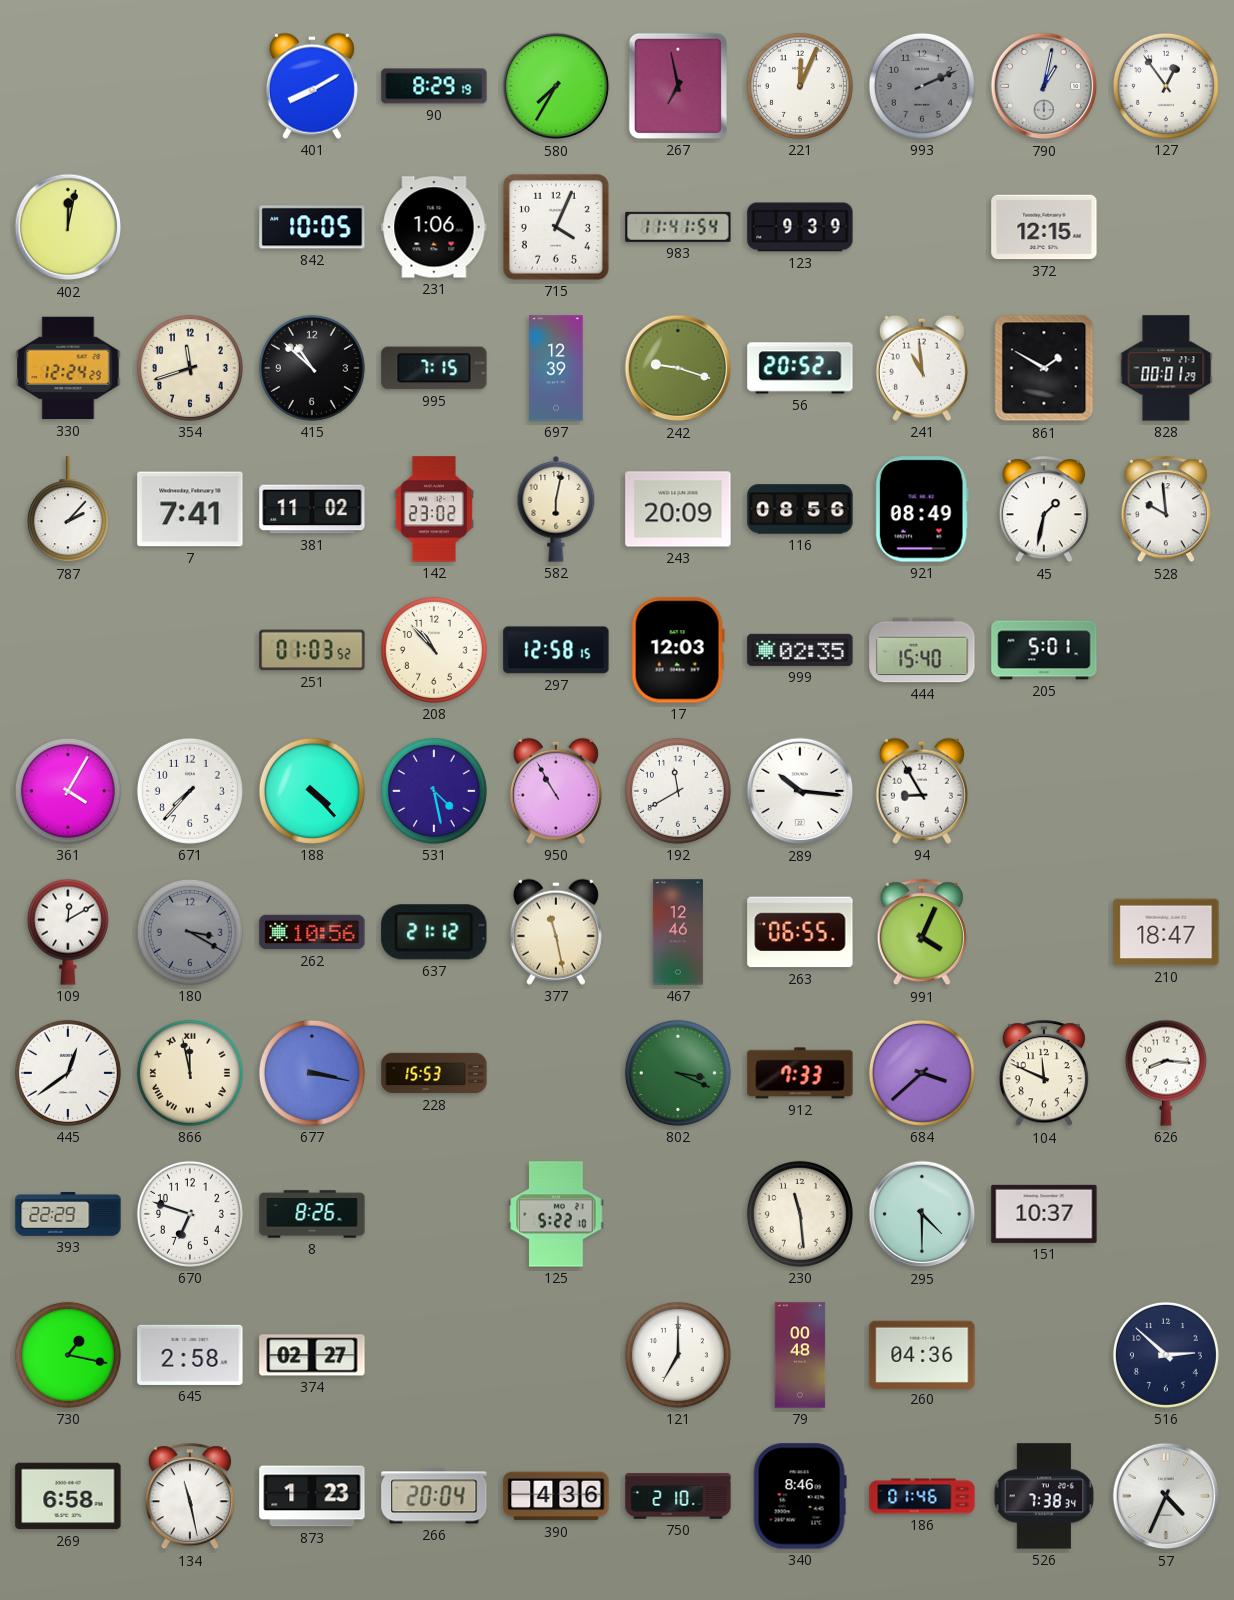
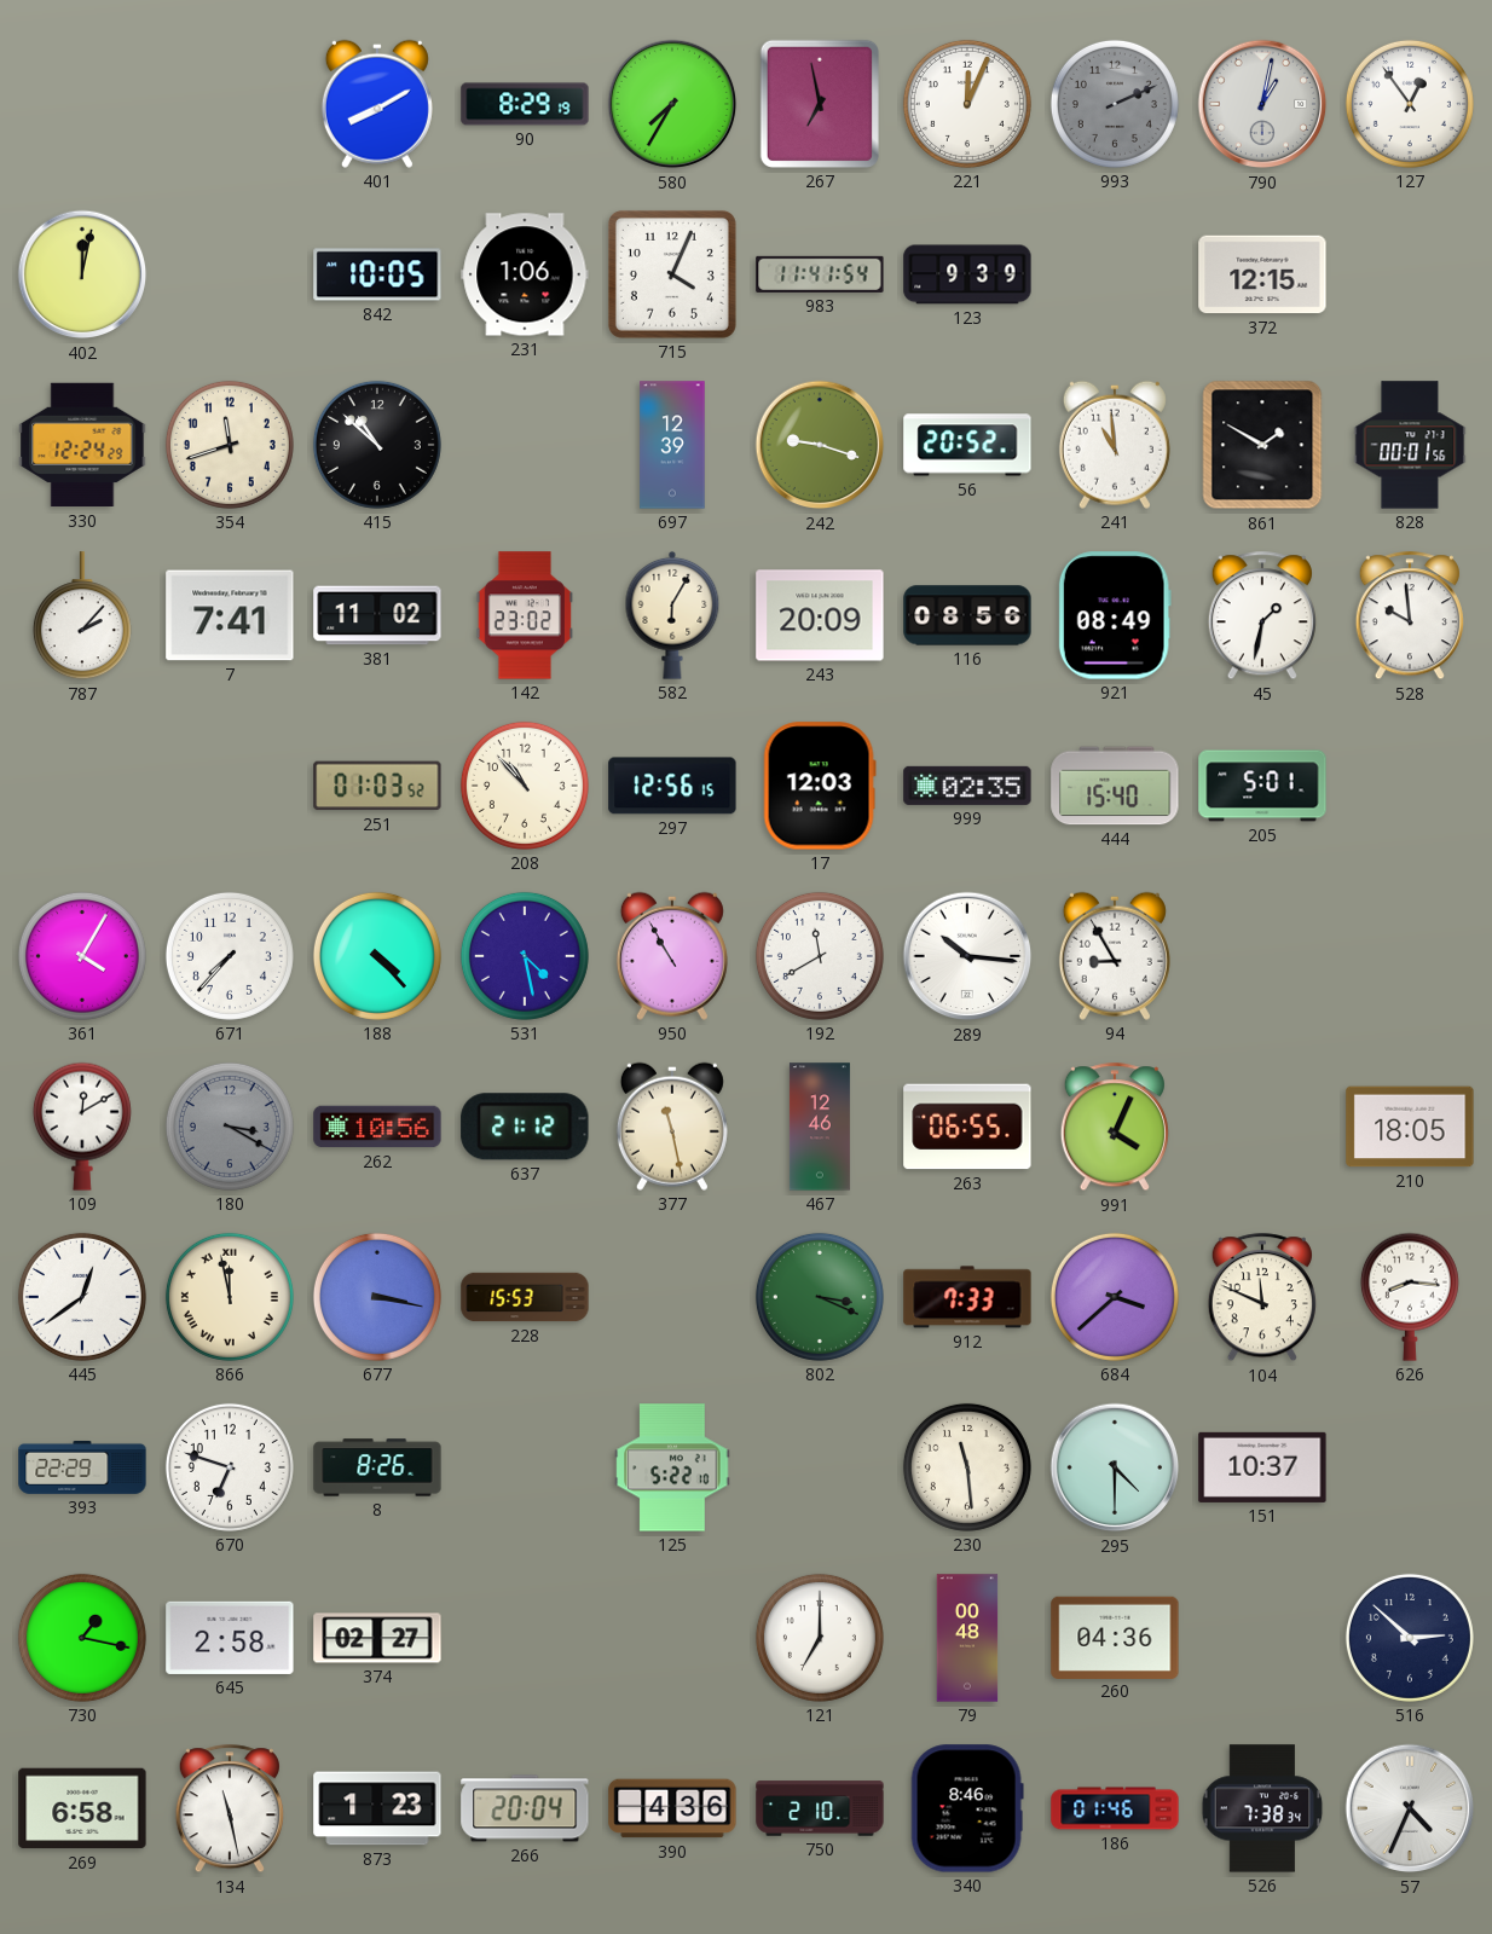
995: 7:15 -> none (434, 368)
828: 00:01:29 -> 00:01:56 (1410, 445)
582: 6:02 -> 6:05 (672, 615)
297: 12:58 -> 12:56 (672, 786)
210: 18:47 -> 18:05 (1410, 1127)
